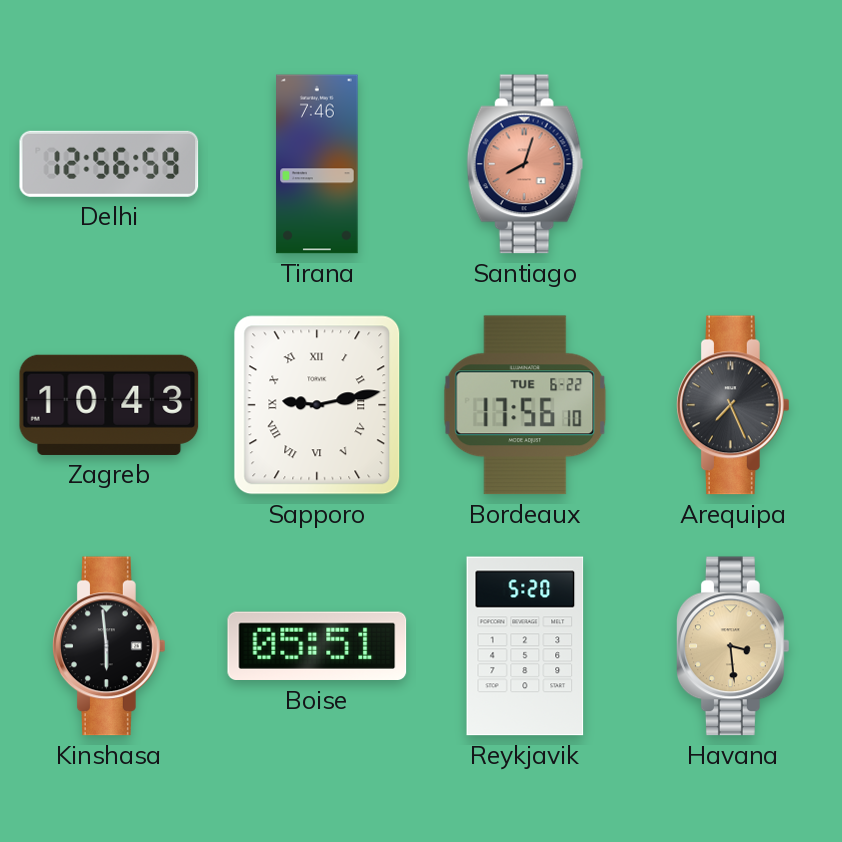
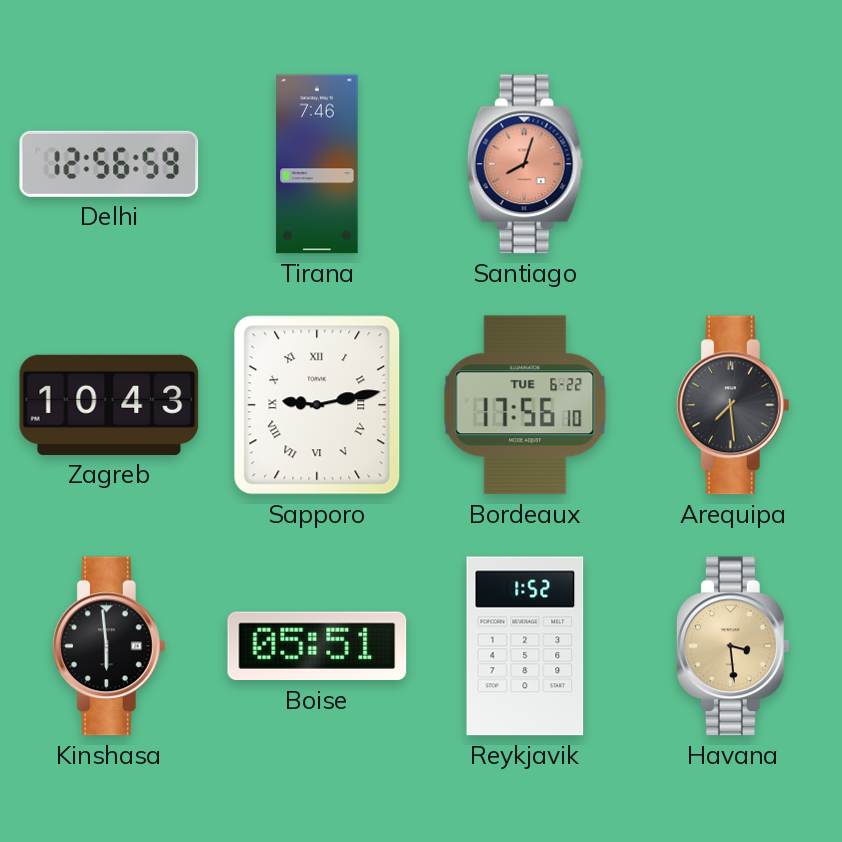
Arequipa: 7:26 -> 7:29 (734, 405)
Reykjavik: 5:20 -> 1:52 (525, 646)
